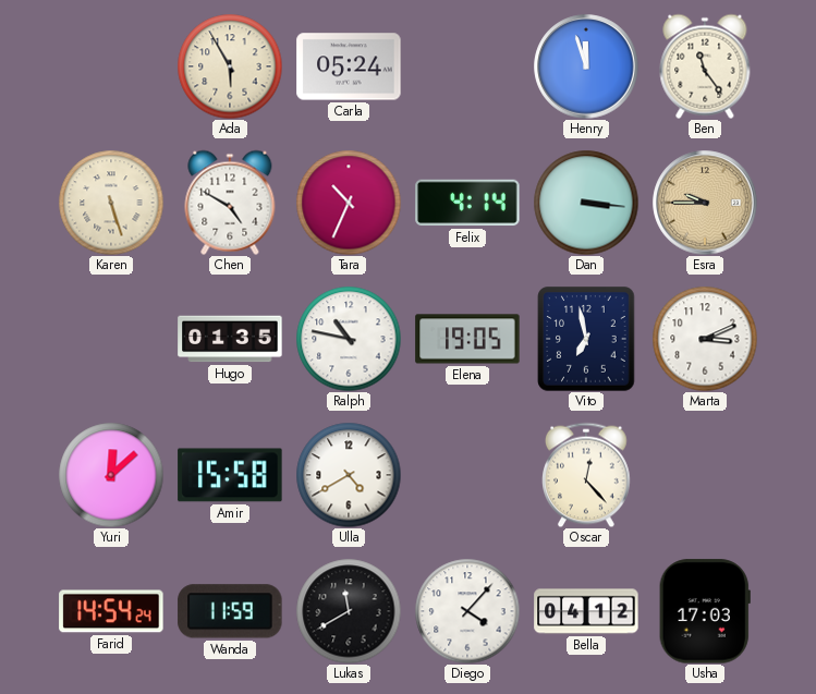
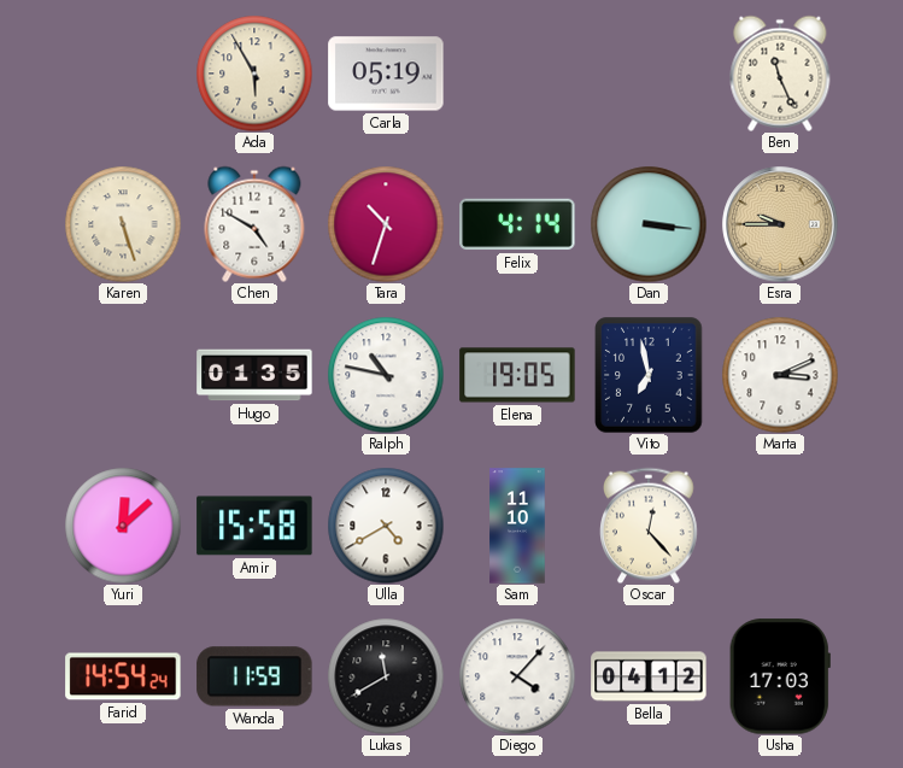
Carla: 05:24 -> 05:19 (386, 74)
Henry: 11:57 -> none (586, 66)
Ben: 11:24 -> 11:26 (780, 74)
Tara: 10:34 -> 10:33 (386, 224)
Sam: none -> 11:10 (517, 526)
